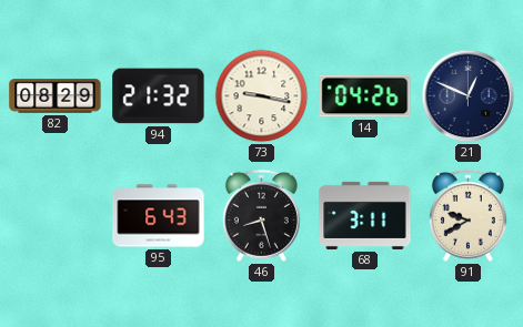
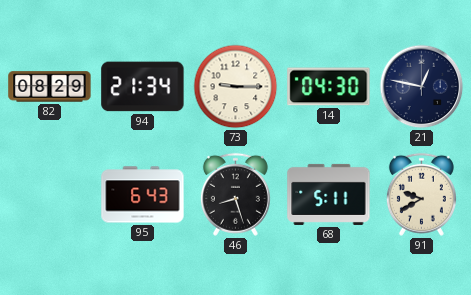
94: 21:32 -> 21:34 (143, 87)
73: 9:17 -> 9:15 (236, 87)
14: 04:26 -> 04:30 (329, 87)
21: 12:49 -> 12:47 (422, 87)
68: 3:11 -> 5:11 (329, 194)
